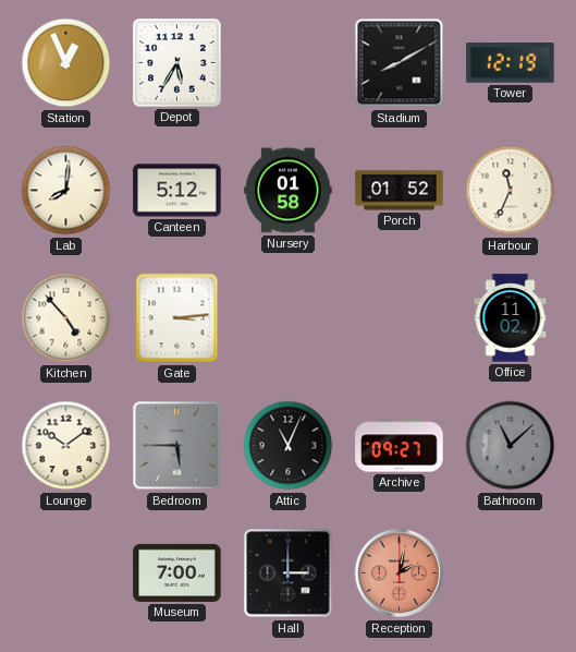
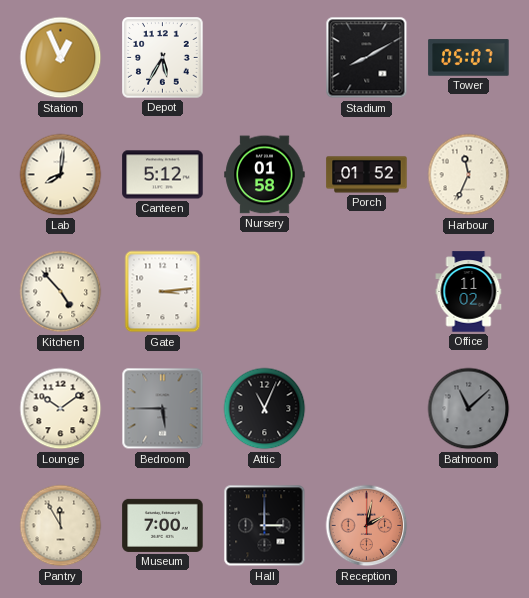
Tower: 12:19 -> 05:07 (469, 58)
Archive: 09:27 -> none (400, 446)
Pantry: none -> 11:55 (61, 526)
